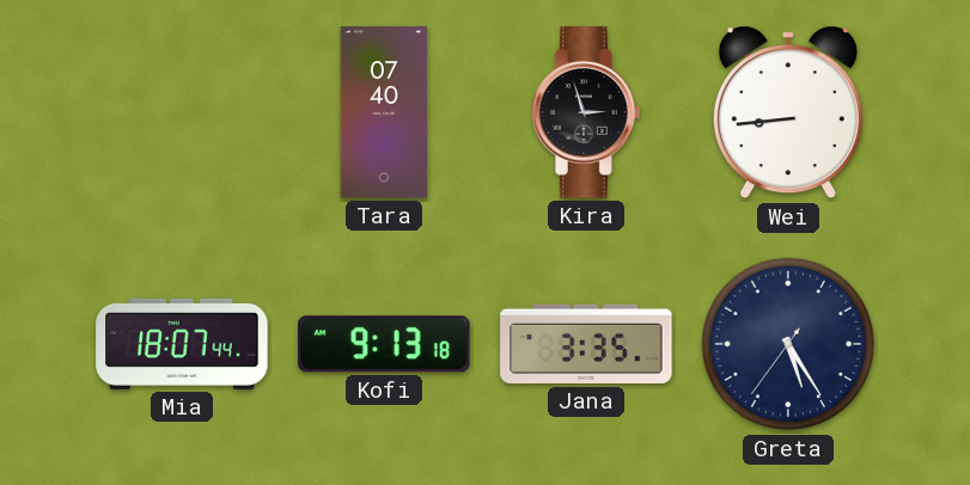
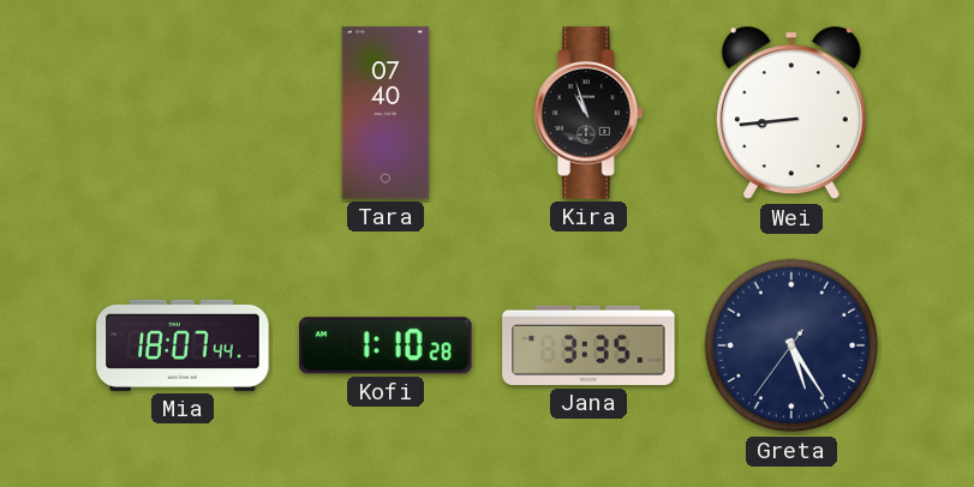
Kira: 2:57 -> 10:57 (588, 113)
Kofi: 9:13 -> 1:10 (386, 345)
